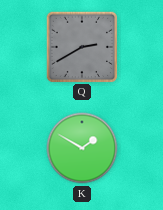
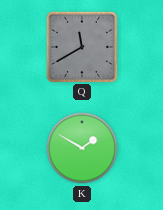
Q: 2:40 -> 11:40 (81, 46)
